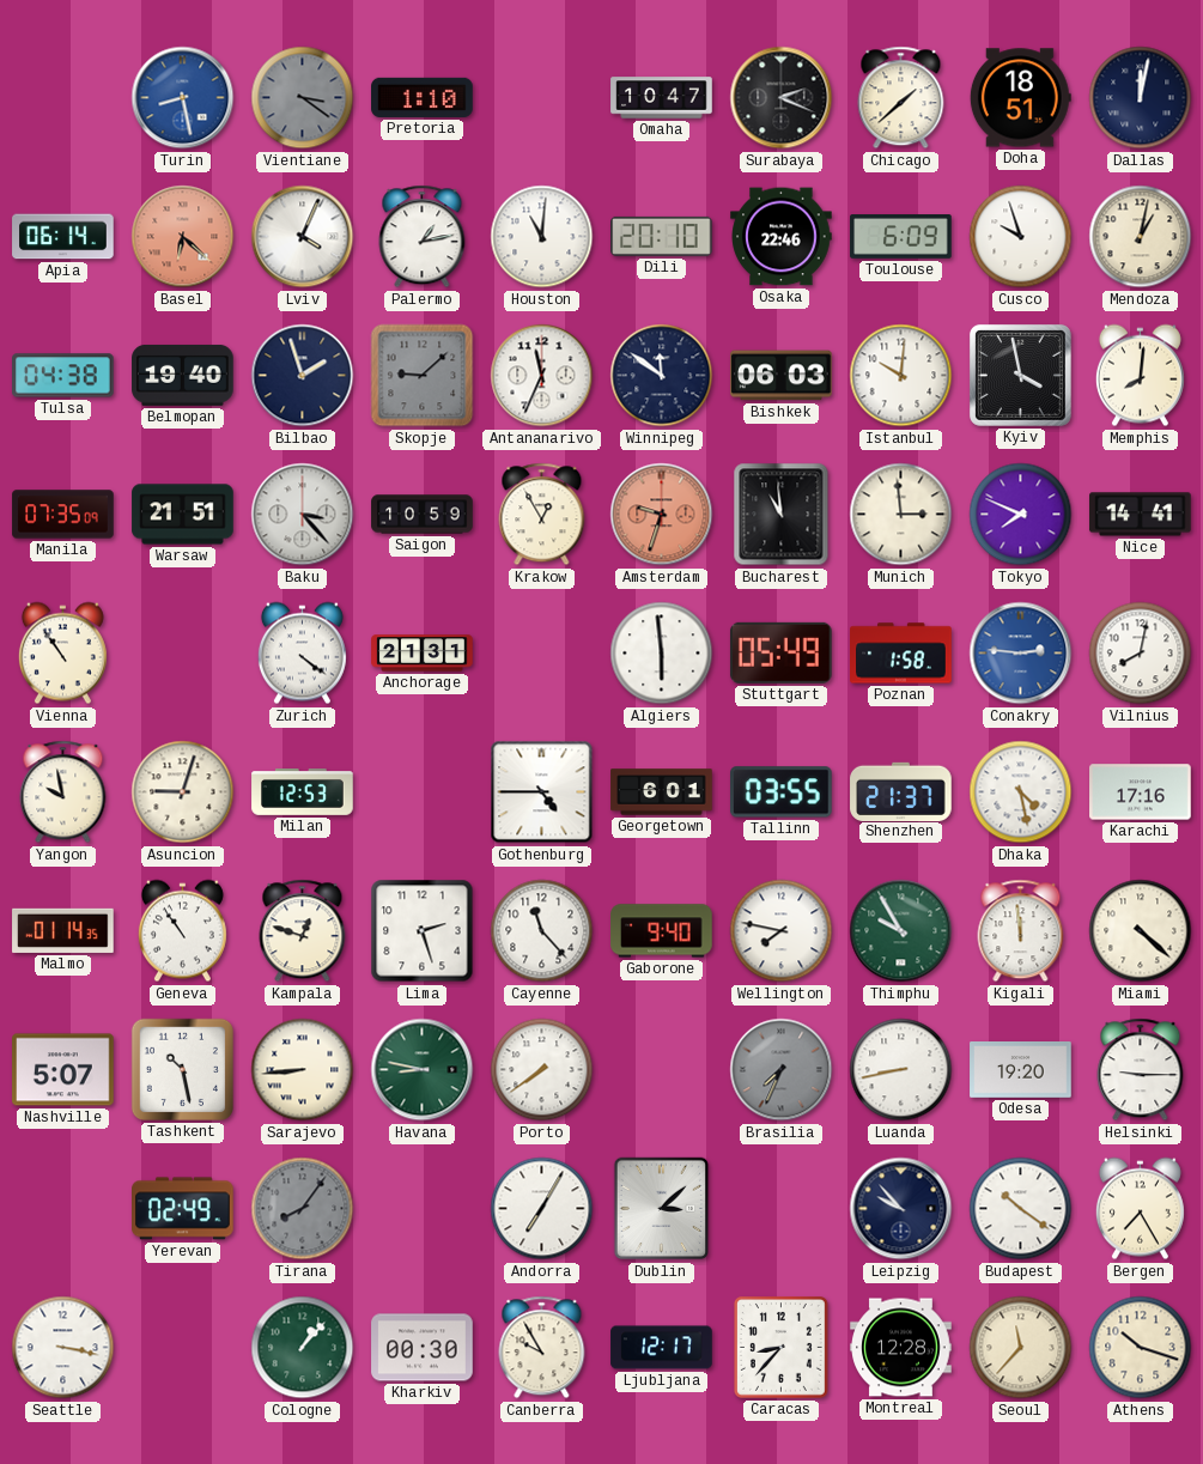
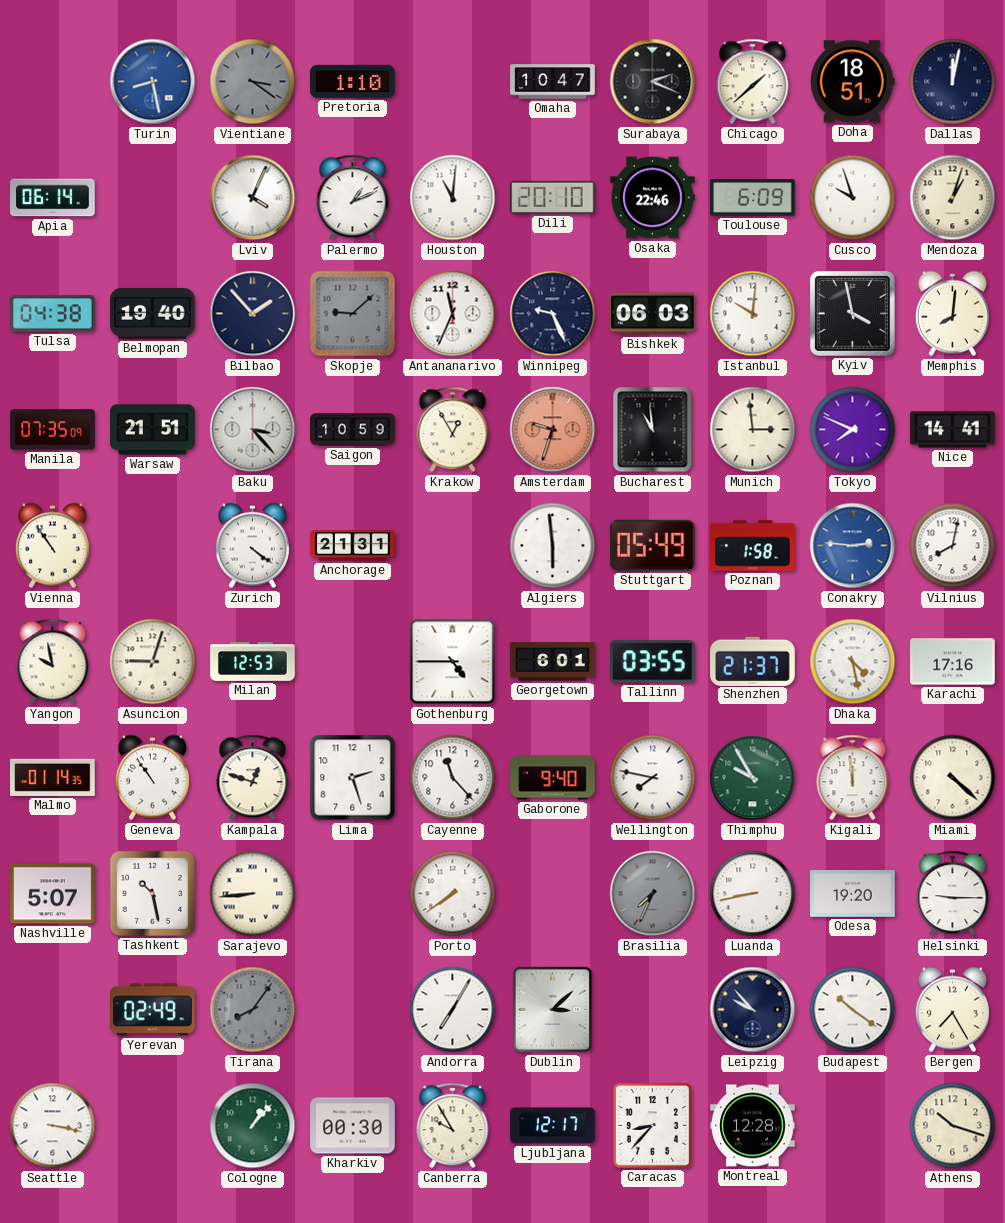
Basel: 6:22 -> none (183, 237)
Palermo: 1:13 -> 1:11 (353, 198)
Mendoza: 1:02 -> 1:03 (953, 198)
Bilbao: 1:57 -> 1:53 (253, 314)
Winnipeg: 11:51 -> 9:26 (553, 314)
Havana: 8:47 -> none (423, 1070)
Seoul: 11:37 -> none (1021, 1348)
